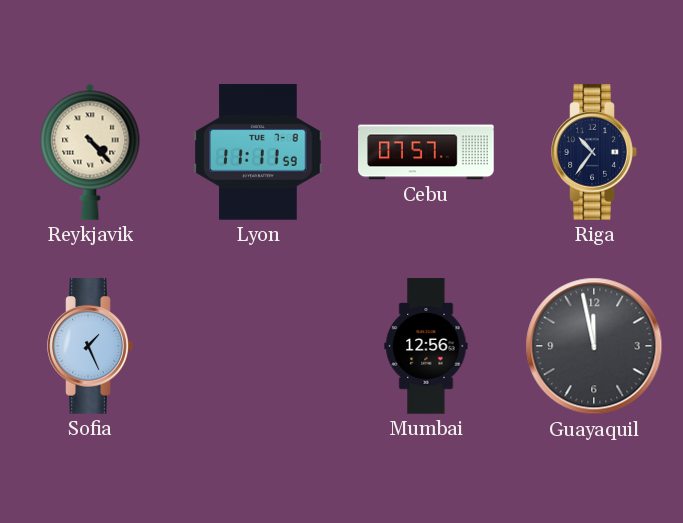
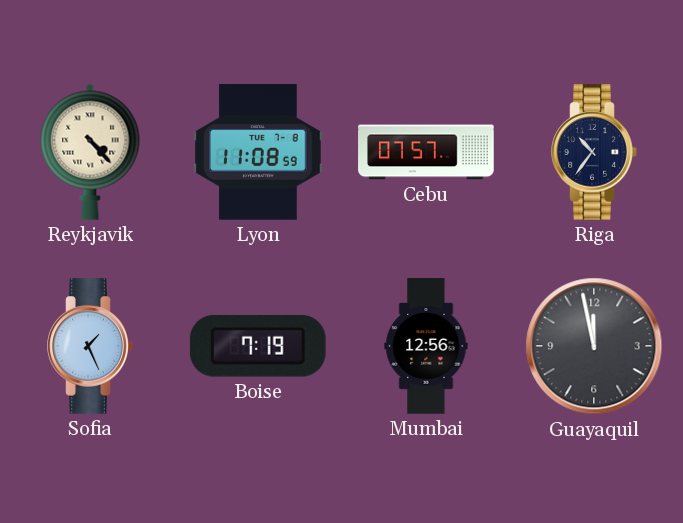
Lyon: 11:11 -> 11:08 (258, 152)
Boise: none -> 7:19 (258, 346)
